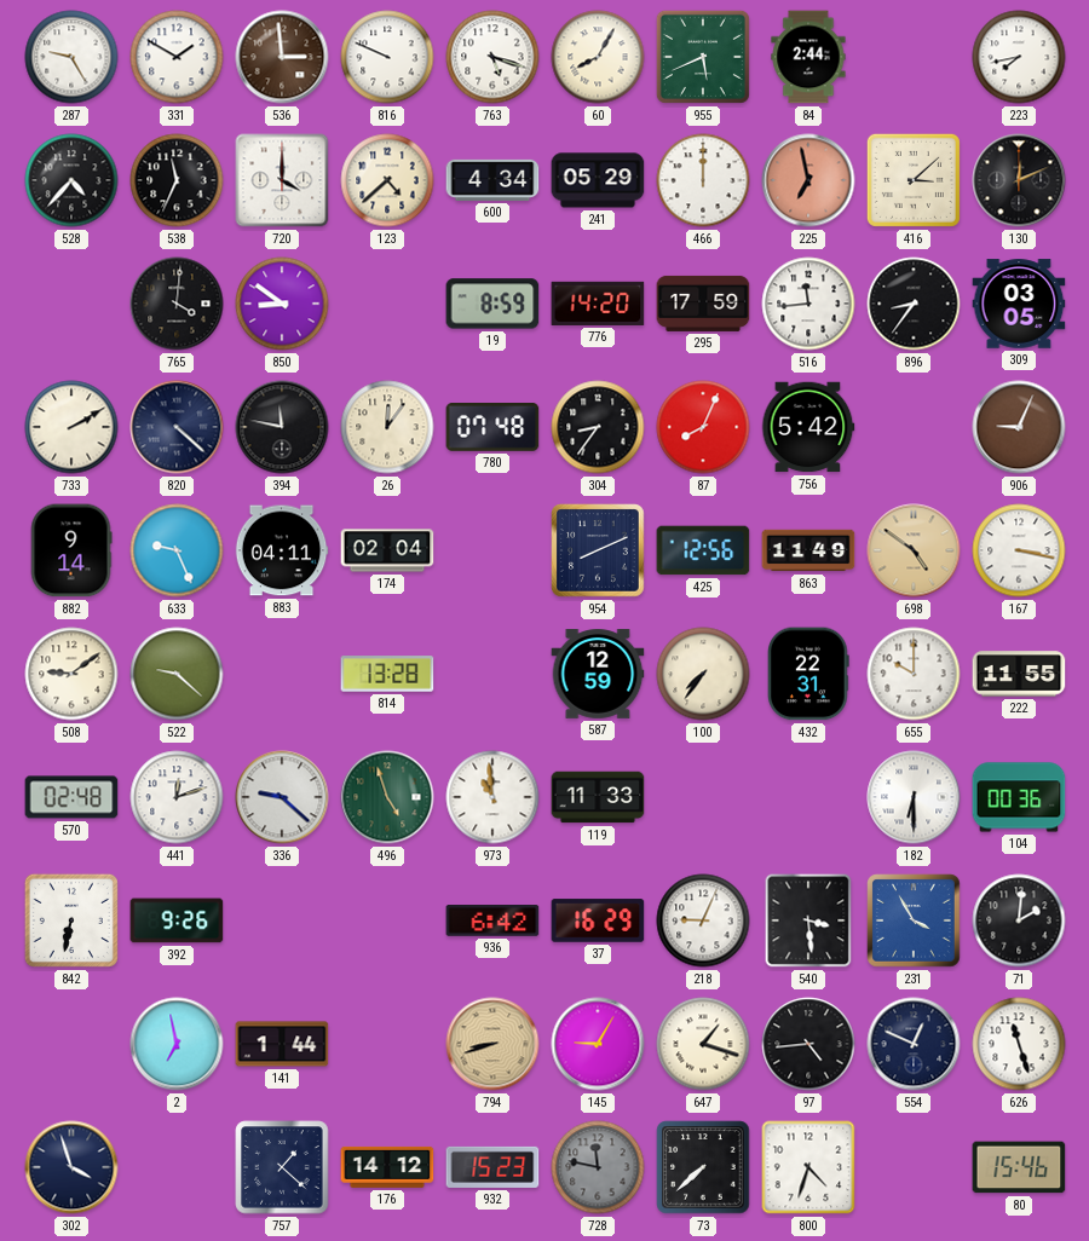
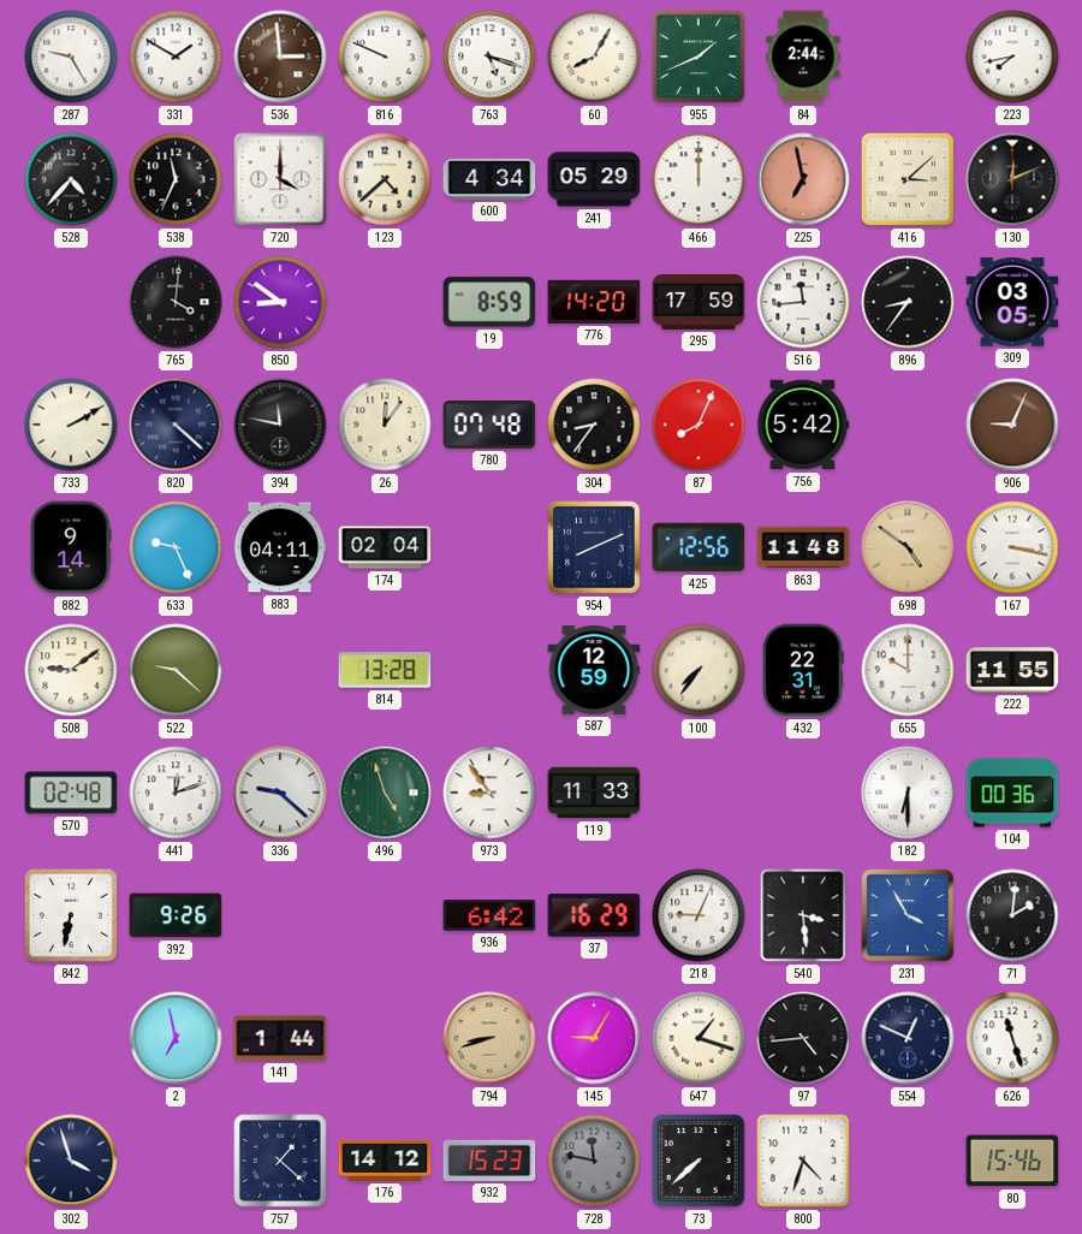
955: 5:41 -> 1:41 (698, 57)
863: 11:49 -> 11:48 (803, 547)
973: 10:59 -> 8:54 (489, 793)
